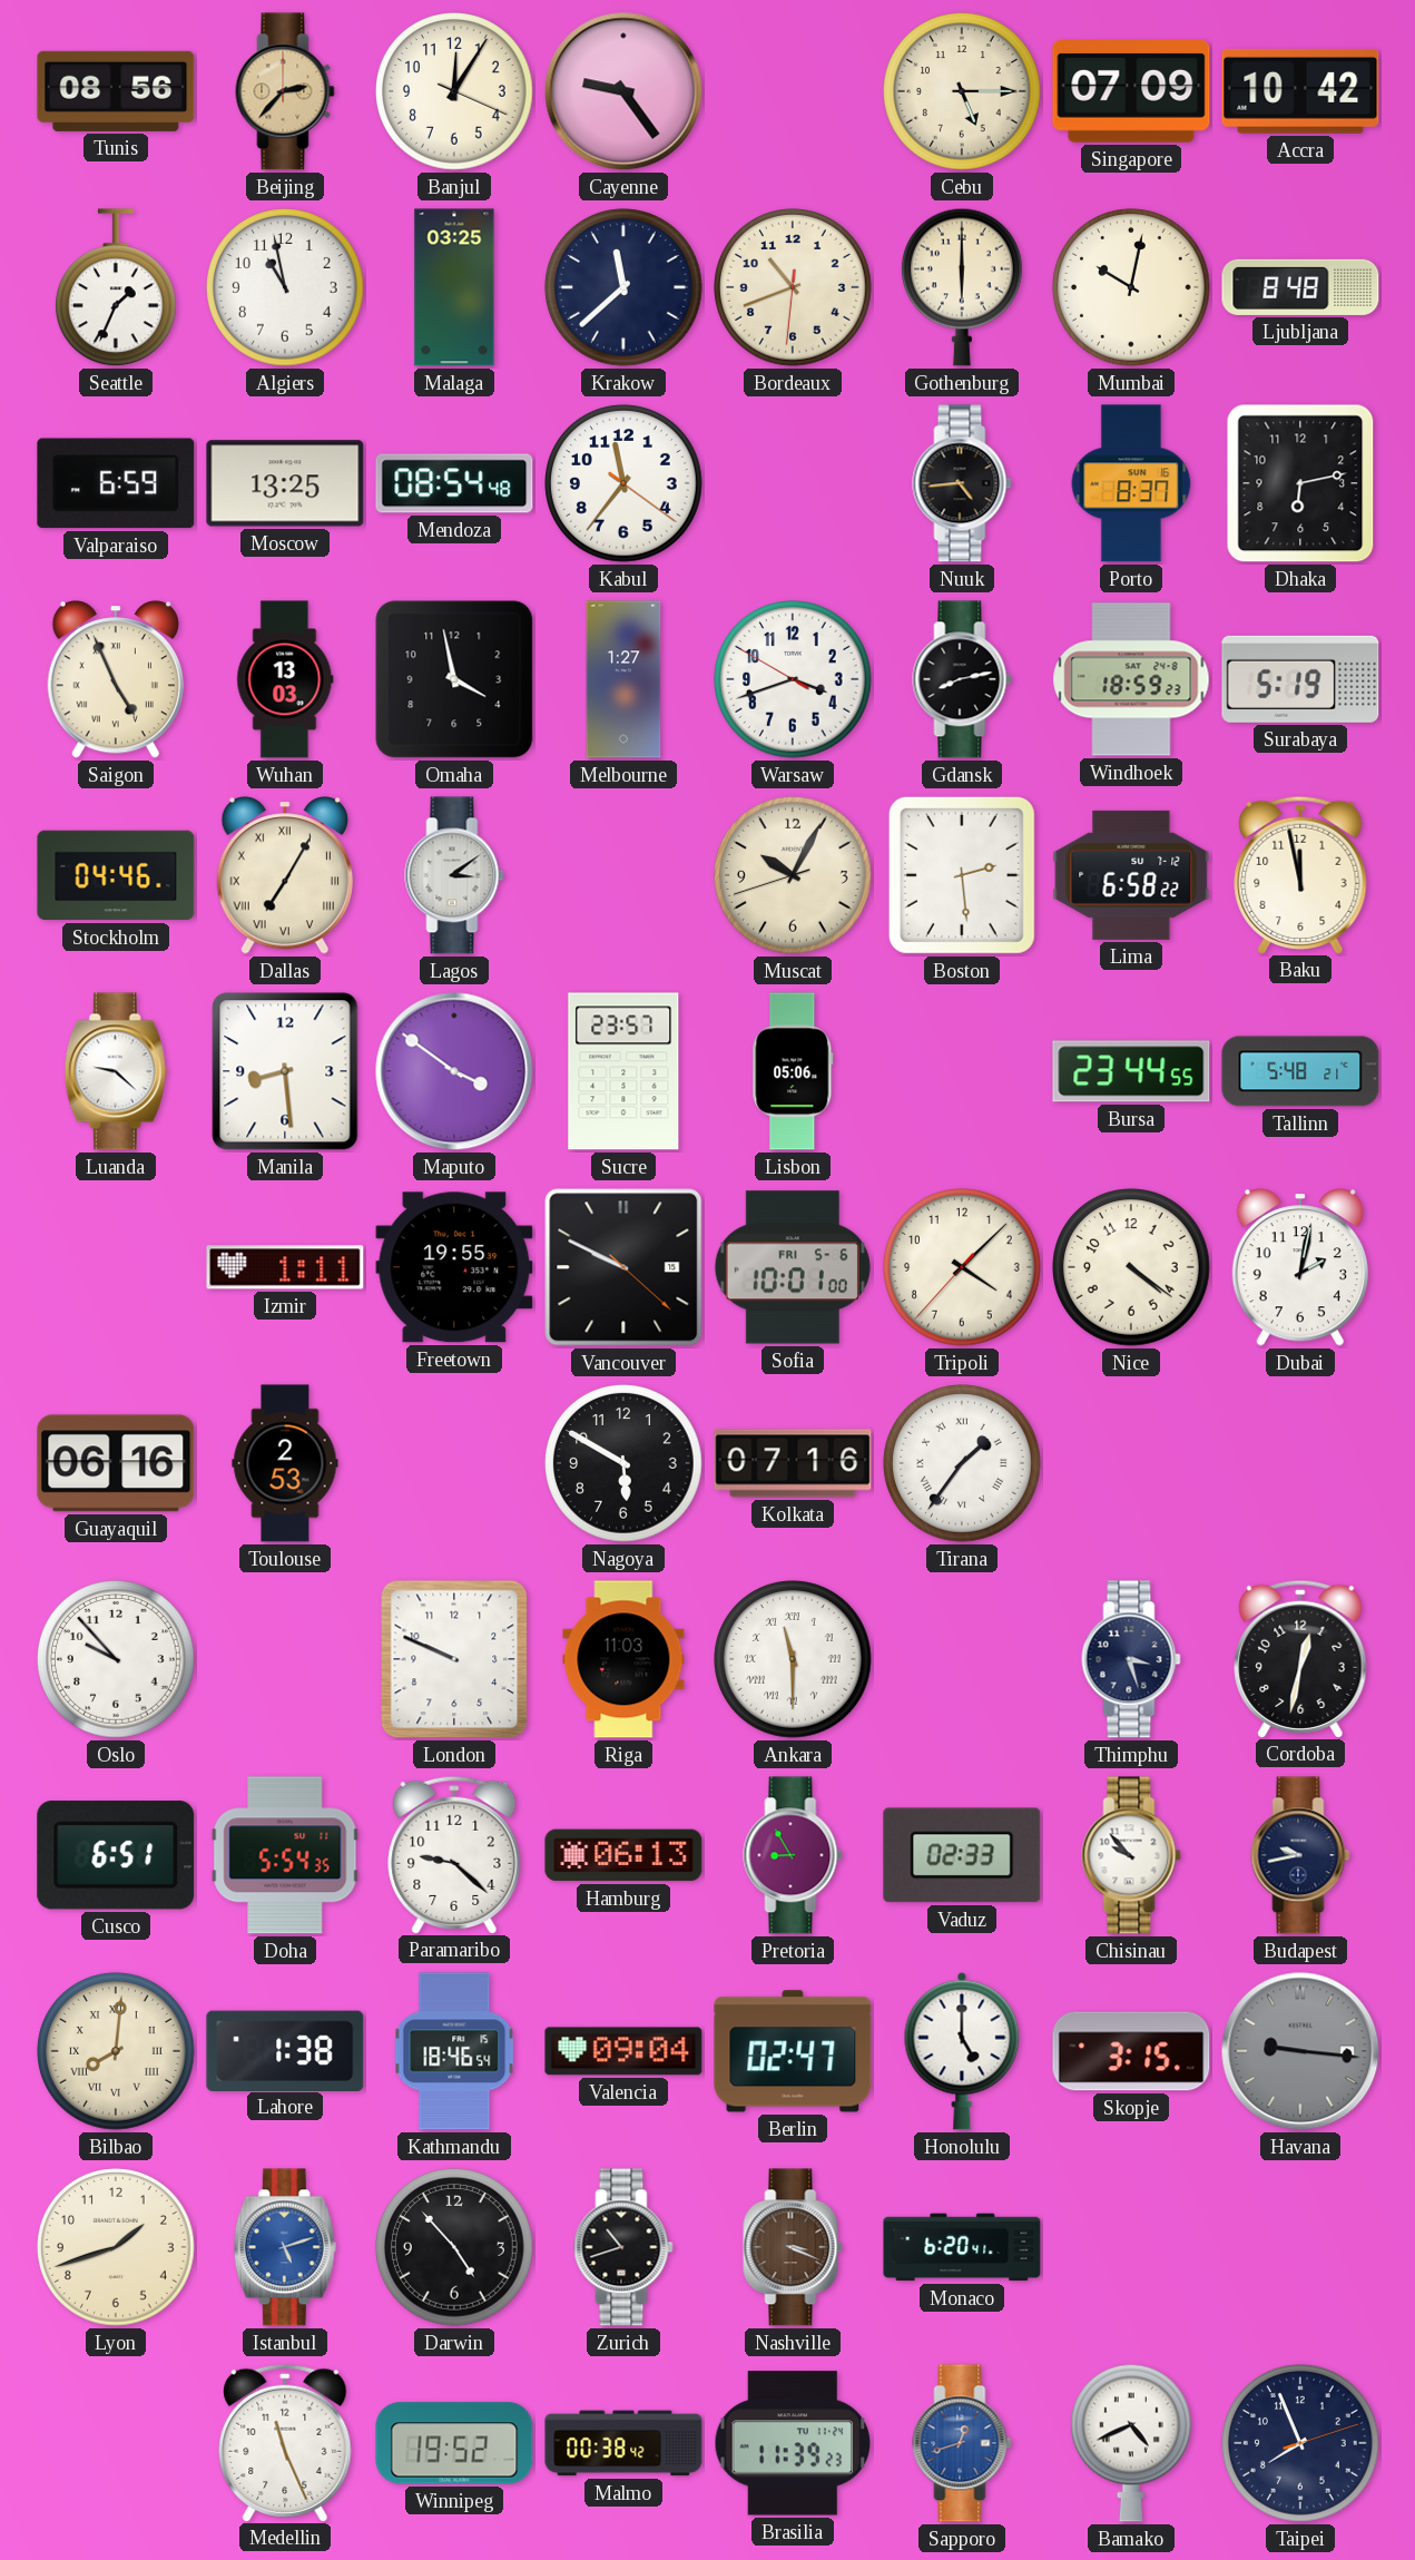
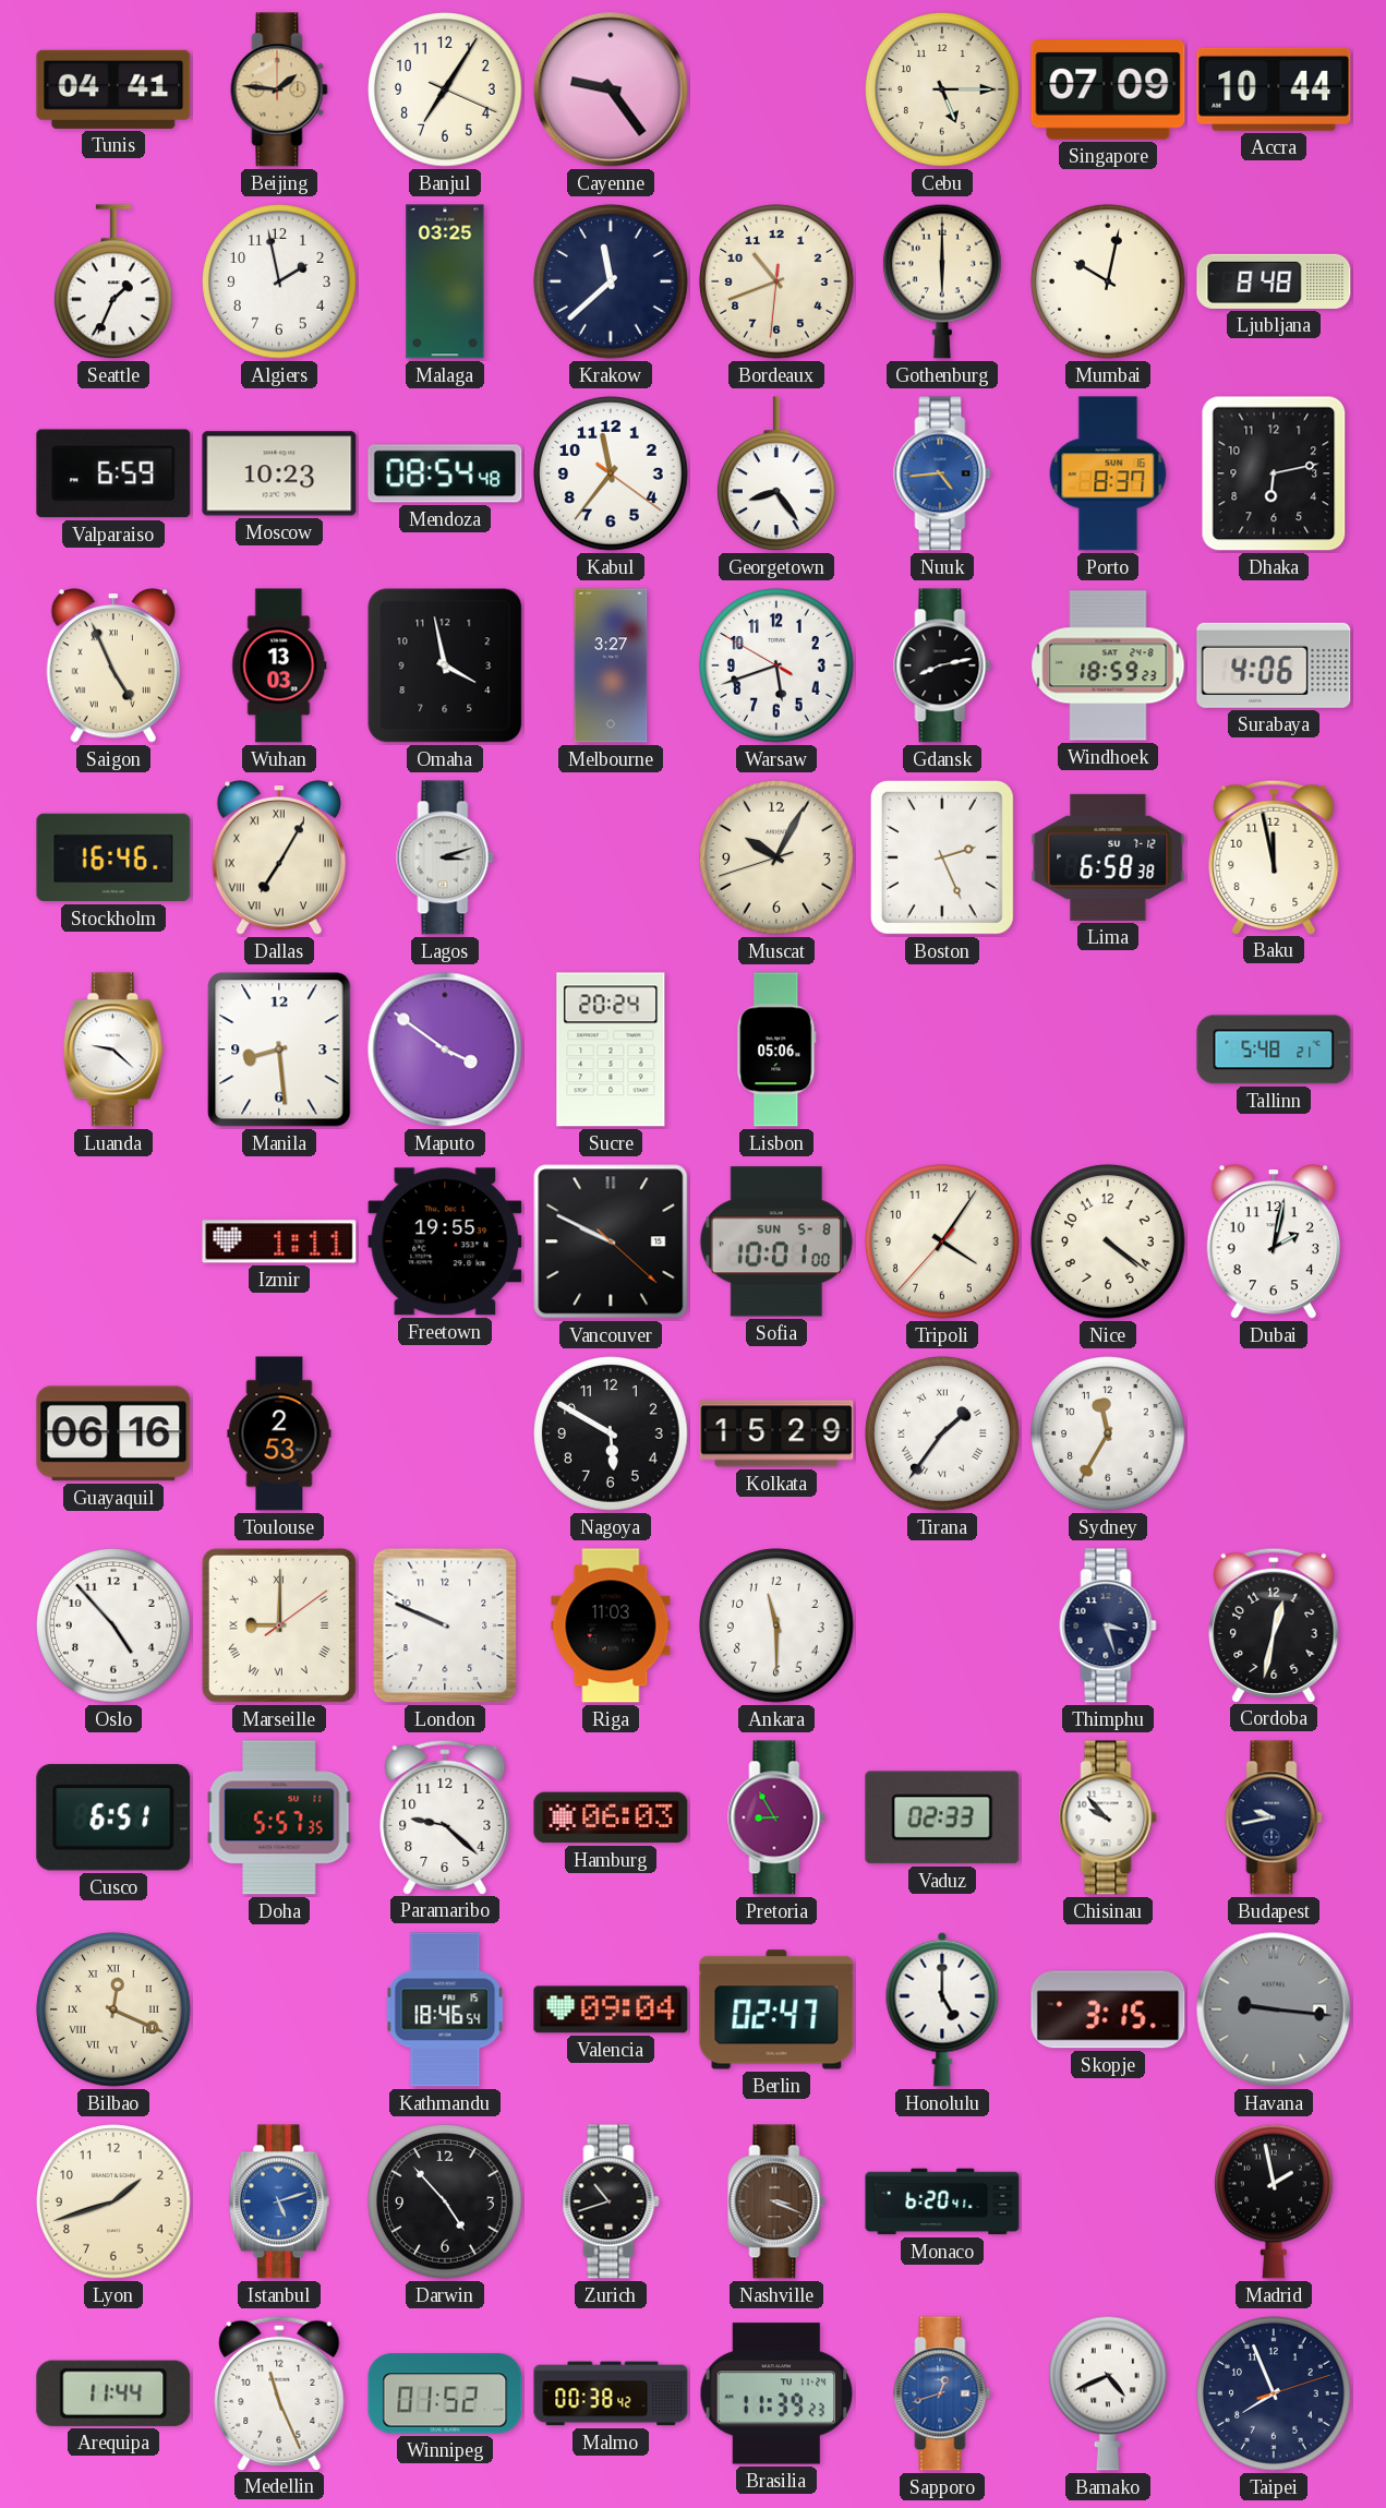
Tunis: 08:56 -> 04:41 (113, 89)
Beijing: 2:37 -> 1:46 (279, 89)
Banjul: 12:05 -> 7:05 (445, 89)
Accra: 10:42 -> 10:44 (1274, 89)
Algiers: 10:58 -> 1:58 (279, 281)
Moscow: 13:25 -> 10:23 (279, 473)
Georgetown: none -> 8:24 (778, 475)
Nuuk dial: black -> blue (942, 473)
Melbourne: 1:27 -> 3:27 (611, 665)
Warsaw: 3:41 -> 5:41 (776, 665)
Surabaya: 5:19 -> 4:06 (1274, 665)
Stockholm: 04:46 -> 16:46 (113, 857)
Lagos: 3:09 -> 3:12 (445, 857)
Boston: 2:29 -> 2:26 (942, 857)
Lima: 6:58:22 -> 6:58:38 (1108, 857)
Sucre: 23:57 -> 20:24 (611, 1049)
Bursa: 23:44 -> none (1131, 1071)
Sofia date: FRI 5-6 -> SUN 5-8 (776, 1241)
Tripoli: 4:07 -> 4:05 (942, 1241)
Kolkata: 07:16 -> 15:29 (776, 1433)
Sydney: none -> 11:35 (1108, 1433)
Oslo: 9:53 -> 4:53 (113, 1625)
Marseille: none -> 9:00 (279, 1625)
Ankara numerals: Roman -> Arabic (776, 1625)
Doha: 5:54 -> 5:57 (279, 1817)
Hamburg: 06:13 -> 06:03 (611, 1817)
Bilbao: 8:01 -> 12:19 (113, 2009)
Lahore: 1:38 -> none (285, 2050)
Madrid: none -> 1:58 (1275, 2201)
Arequipa: none -> 11:44 (113, 2393)
Winnipeg: 19:52 -> 01:52 (445, 2393)
